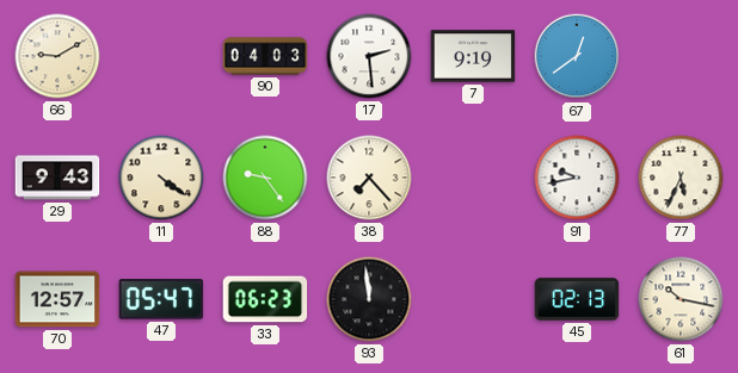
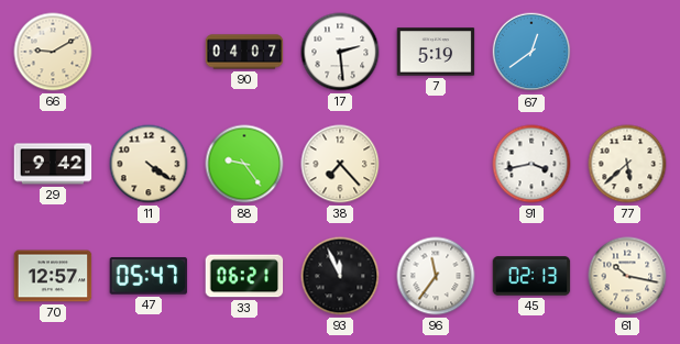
90: 04:03 -> 04:07 (244, 52)
7: 9:19 -> 5:19 (436, 52)
29: 9:43 -> 9:42 (53, 164)
91: 9:43 -> 3:43 (531, 164)
77: 5:34 -> 5:38 (627, 164)
33: 06:23 -> 06:21 (244, 276)
93: 11:59 -> 11:56 (340, 276)
96: none -> 11:36 (436, 276)
